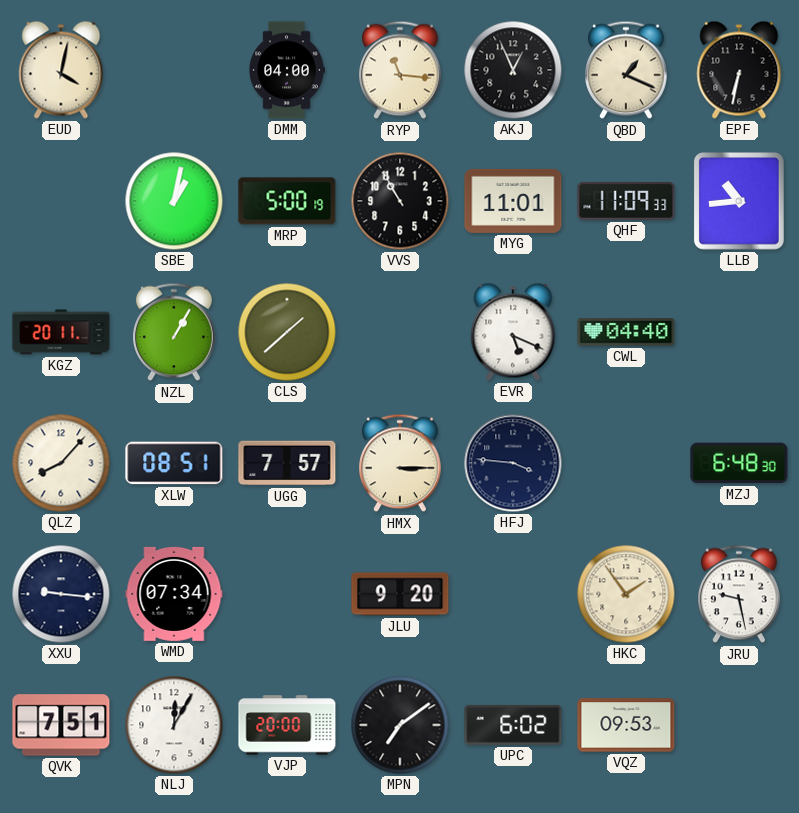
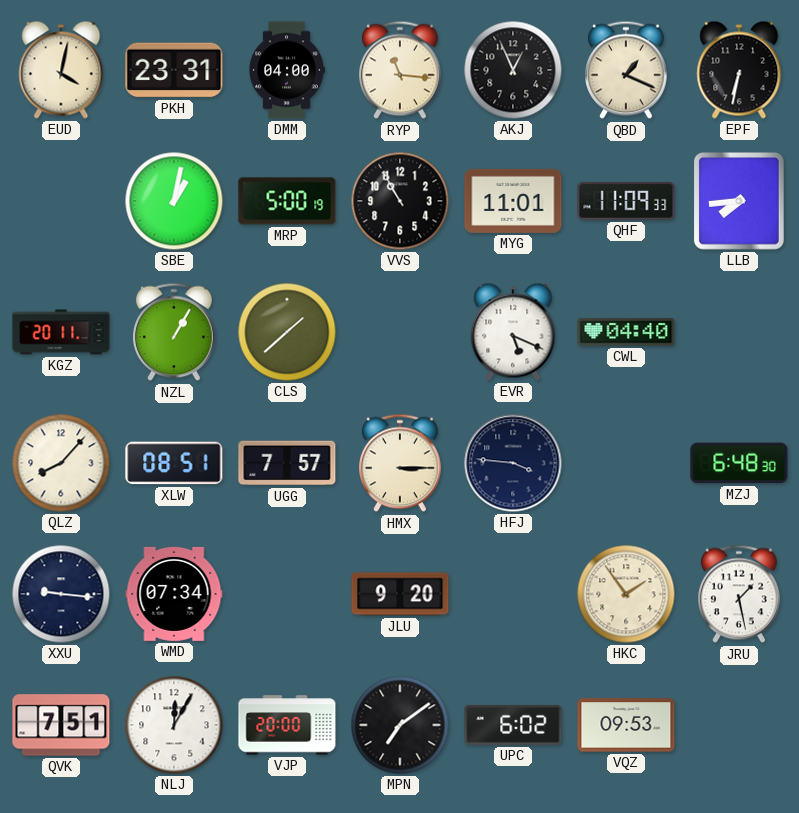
PKH: none -> 23:31 (174, 70)
LLB: 10:44 -> 7:44 (739, 201)
JRU: 9:28 -> 1:28 (740, 594)
